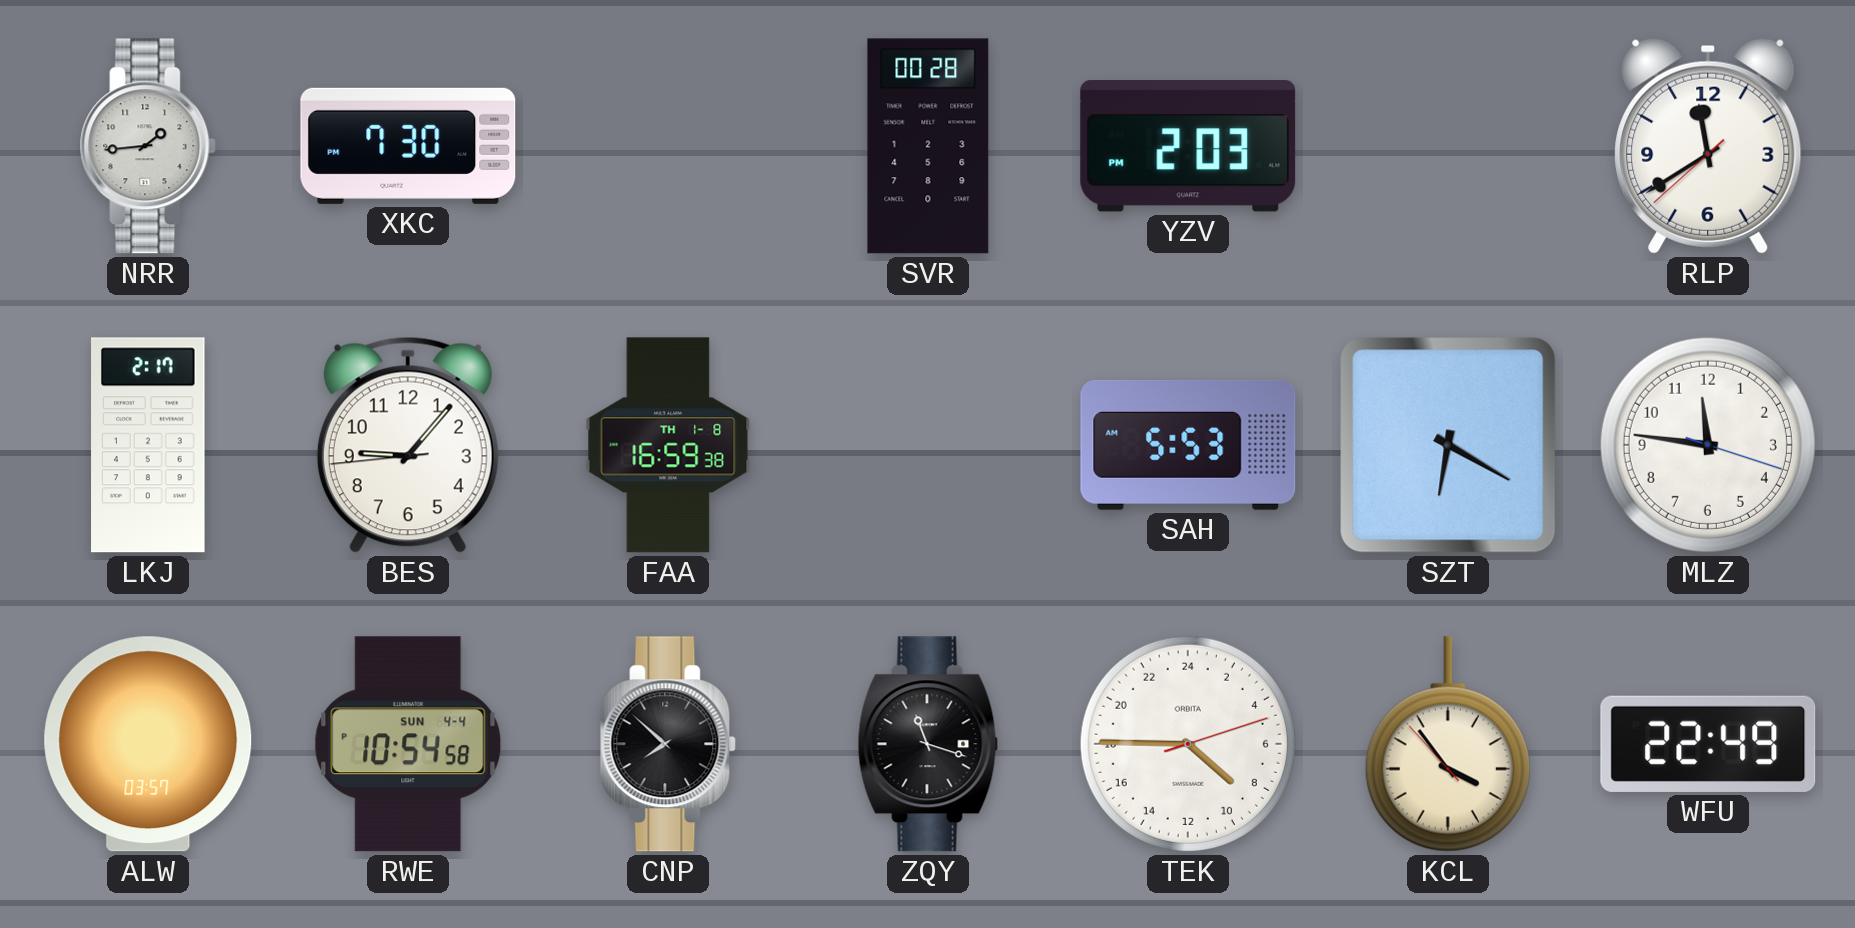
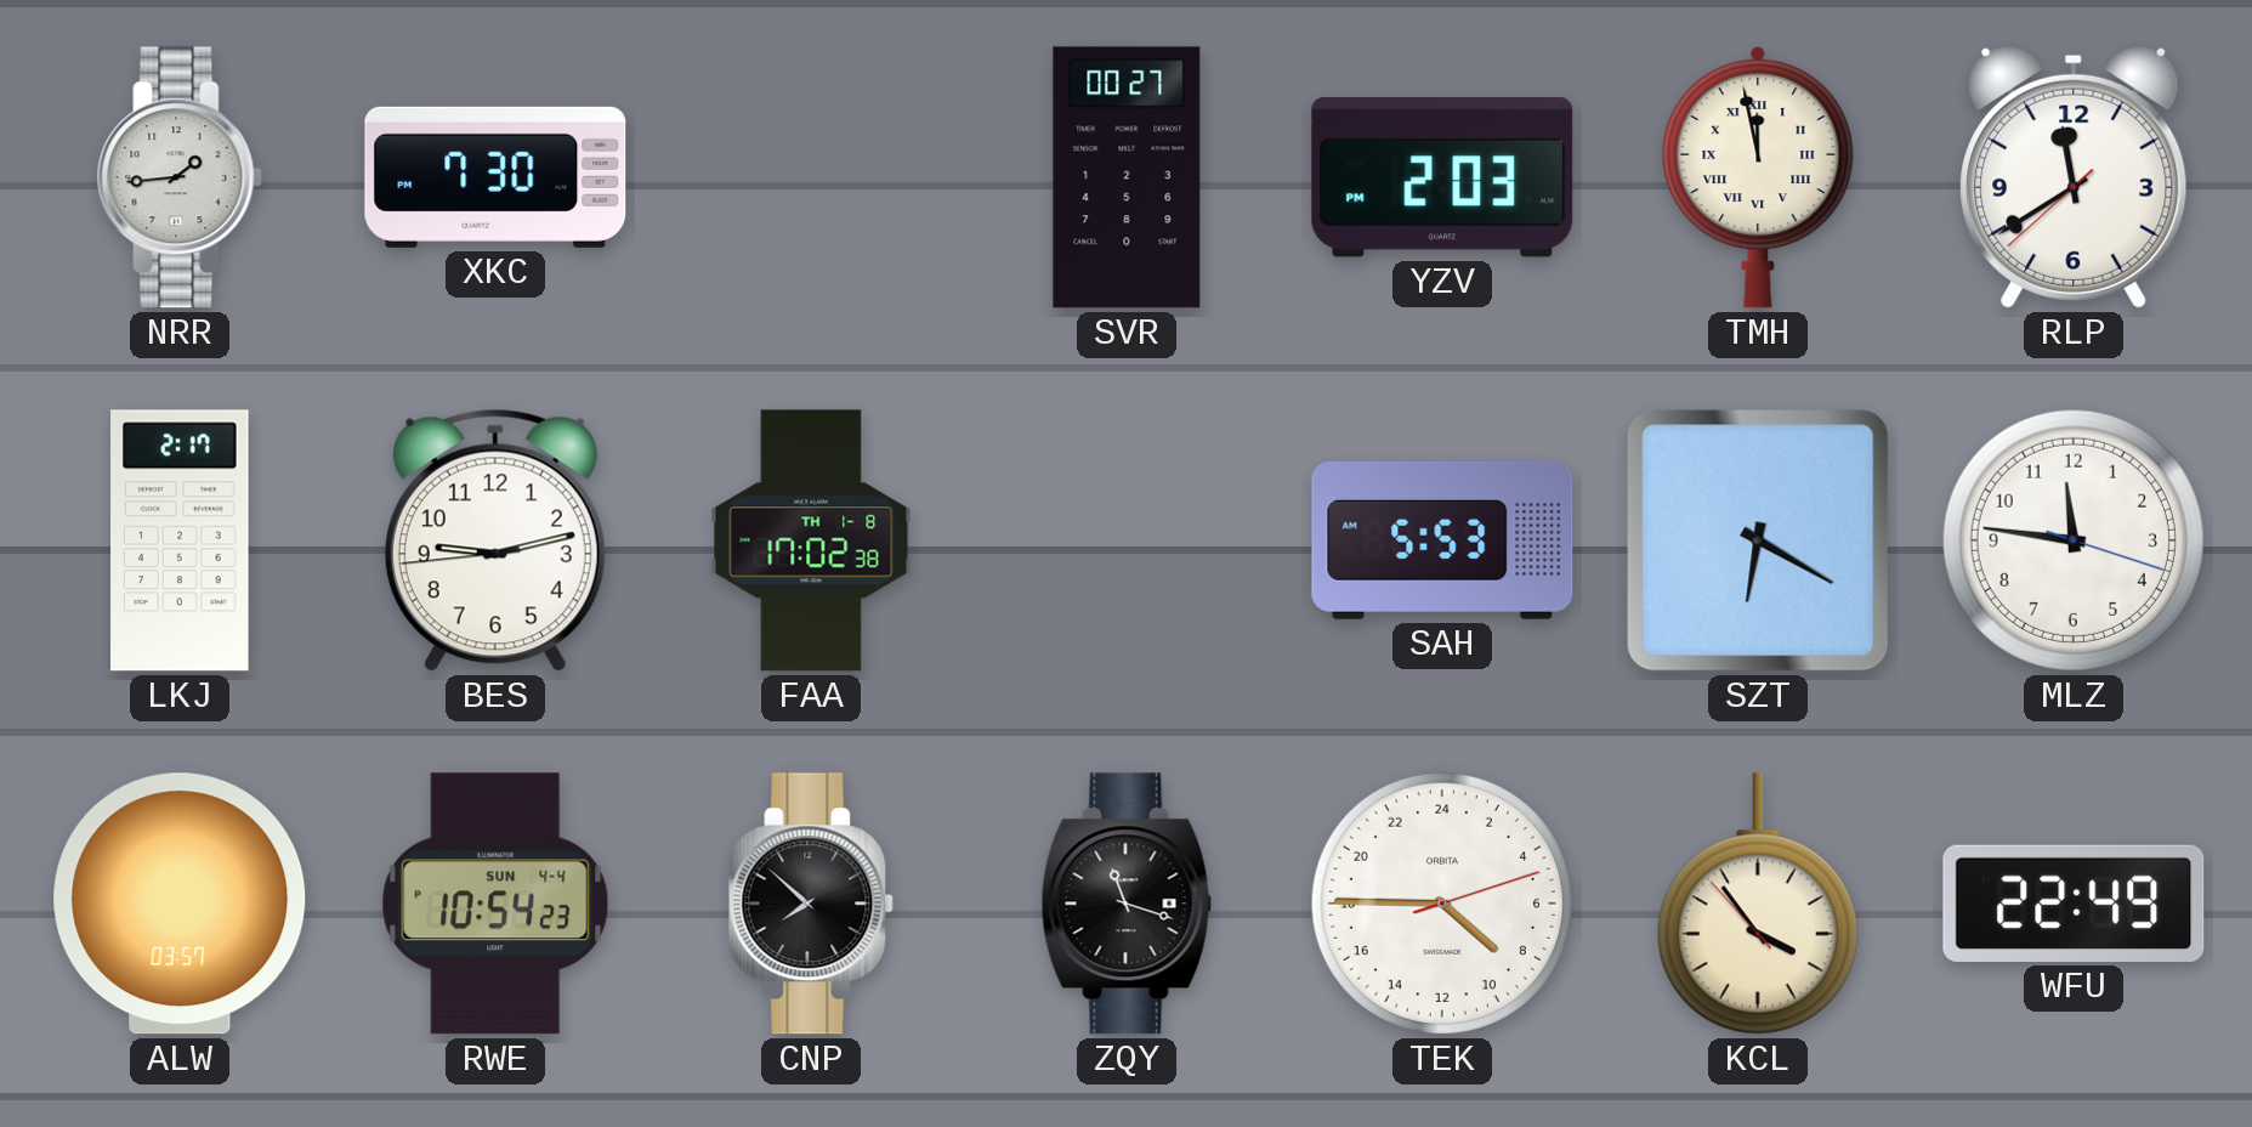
SVR: 00:28 -> 00:27 (1127, 177)
TMH: none -> 11:58 (1758, 177)
BES: 9:06 -> 9:12 (495, 540)
FAA: 16:59 -> 17:02 (811, 540)
RWE: 10:54:58 -> 10:54:23 (495, 904)
